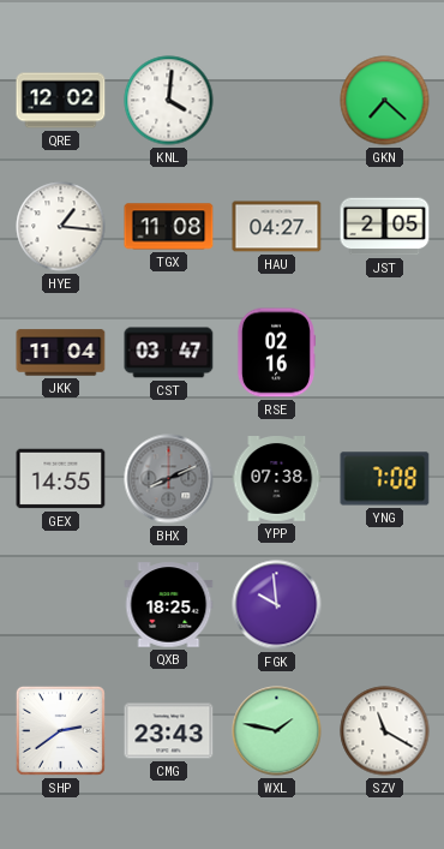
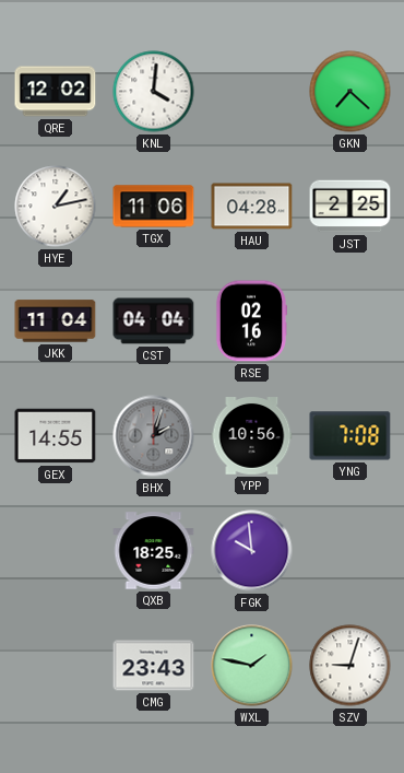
HYE: 1:16 -> 1:13 (56, 207)
TGX: 11:08 -> 11:06 (154, 207)
HAU: 04:27 -> 04:28 (252, 207)
JST: 2:05 -> 2:25 (350, 207)
CST: 03:47 -> 04:04 (154, 321)
BHX: 8:11 -> 2:03 (154, 436)
YPP: 07:38 -> 10:56 (252, 436)
SHP: 2:39 -> none (60, 730)
SZV: 11:20 -> 9:03 (350, 666)
